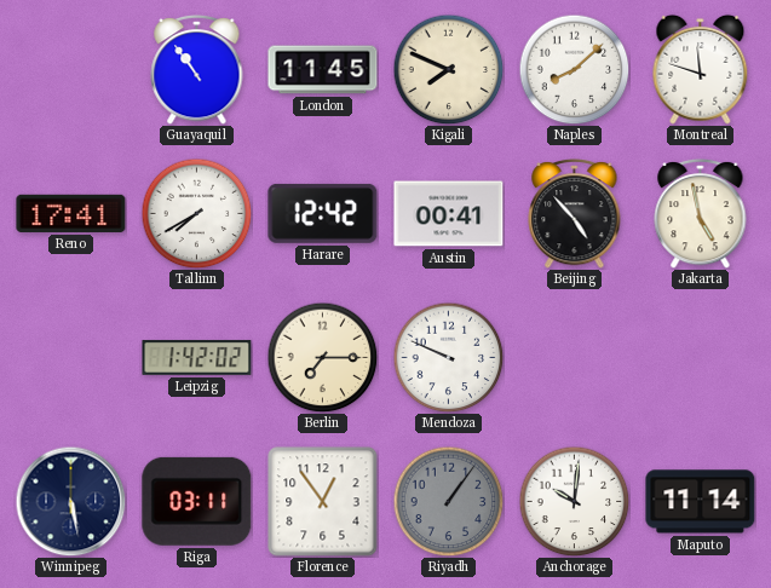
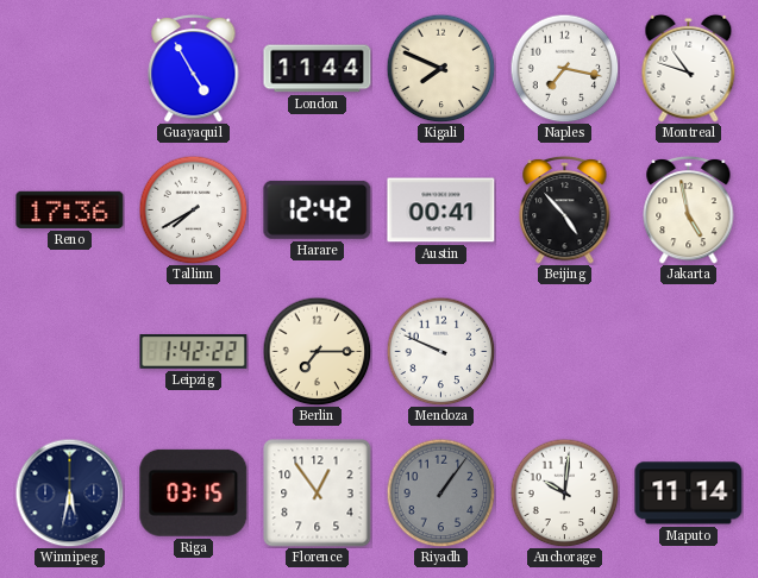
Guayaquil: 10:54 -> 4:55 (194, 68)
London: 11:45 -> 11:44 (318, 69)
Naples: 8:08 -> 7:17 (564, 68)
Montreal: 11:48 -> 10:48 (689, 68)
Reno: 17:41 -> 17:36 (70, 209)
Leipzig: 1:42:02 -> 1:42:22 (194, 352)
Winnipeg: 5:28 -> 5:32 (69, 492)
Riga: 03:11 -> 03:15 (194, 492)
